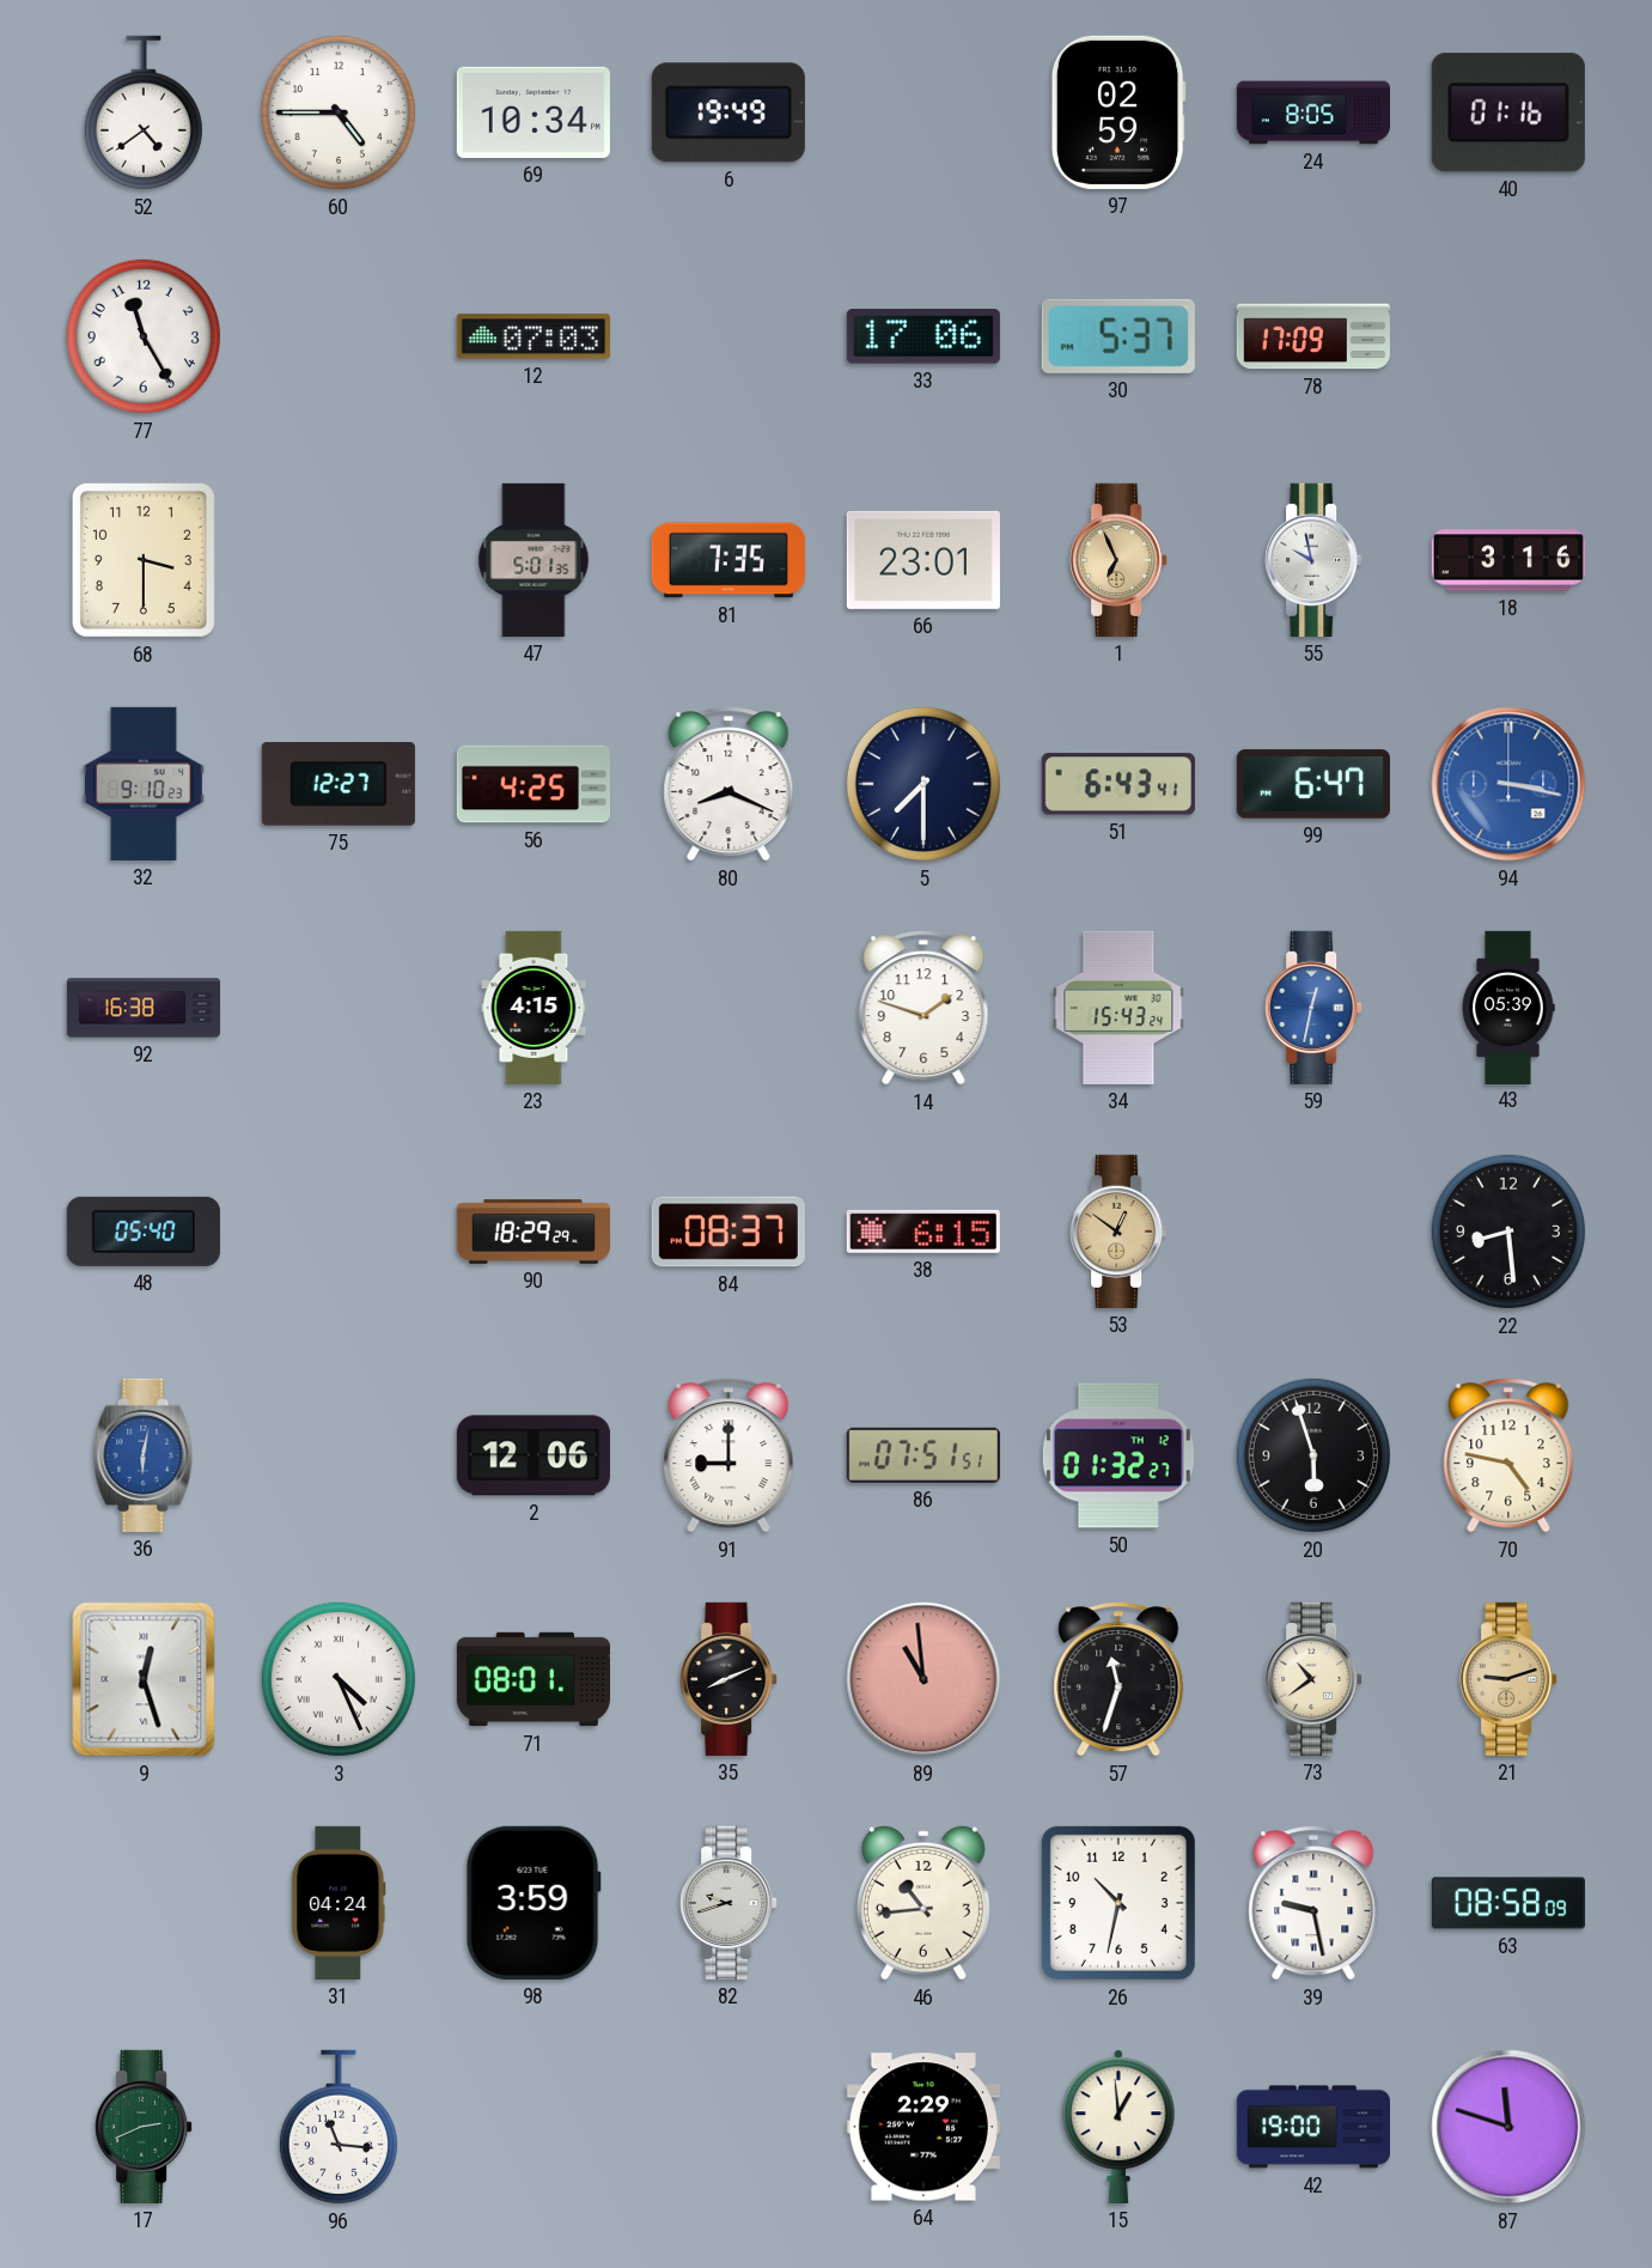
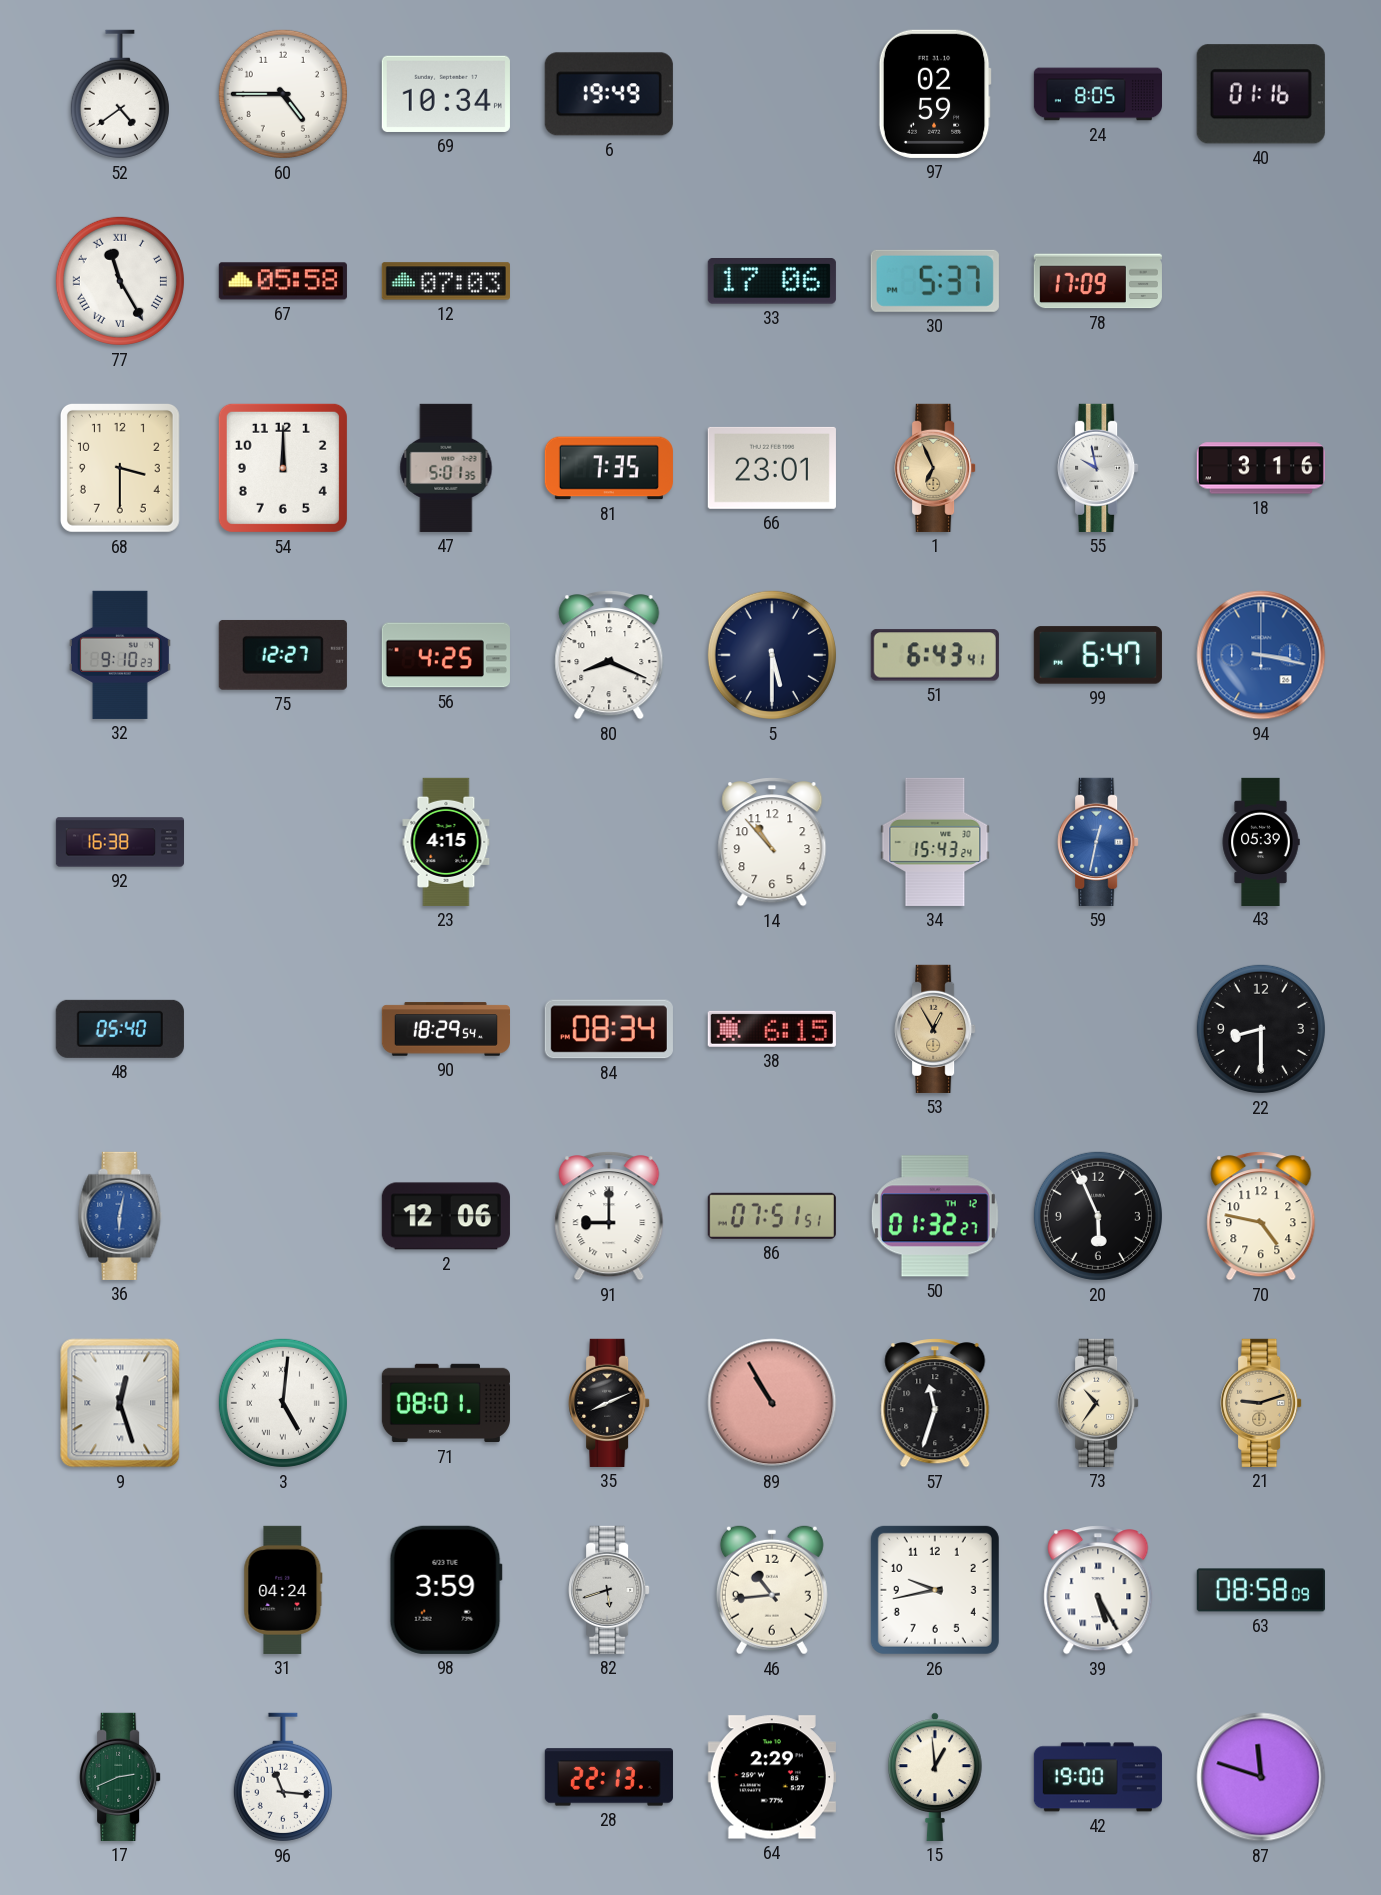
77 numerals: Arabic -> Roman (120, 281)
67: none -> 05:58 (283, 281)
54: none -> 12:00 (283, 468)
5: 7:30 -> 5:30 (772, 655)
14: 1:48 -> 10:53 (772, 842)
90: 18:29:29 -> 18:29:54 (445, 1029)
84: 08:37 -> 08:34 (609, 1029)
53: 12:51 -> 12:55 (935, 1029)
22: 8:29 -> 8:30 (1261, 1029)
20: 5:57 -> 5:56 (1098, 1216)
3: 4:26 -> 5:01 (283, 1403)
89: 10:59 -> 10:55 (772, 1403)
73: 10:39 -> 10:36 (1098, 1403)
82: 9:42 -> 5:42 (609, 1590)
26: 10:32 -> 9:43 (935, 1590)
39: 9:28 -> 5:25 (1098, 1590)
28: none -> 22:13 (609, 1777)
